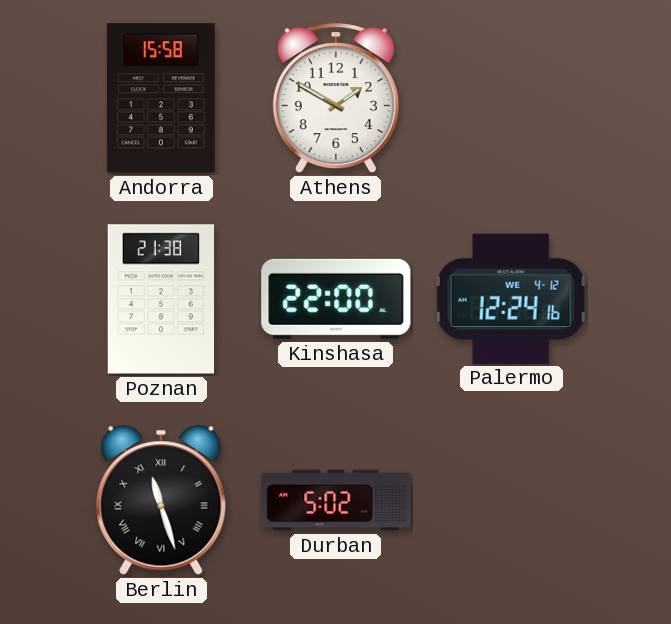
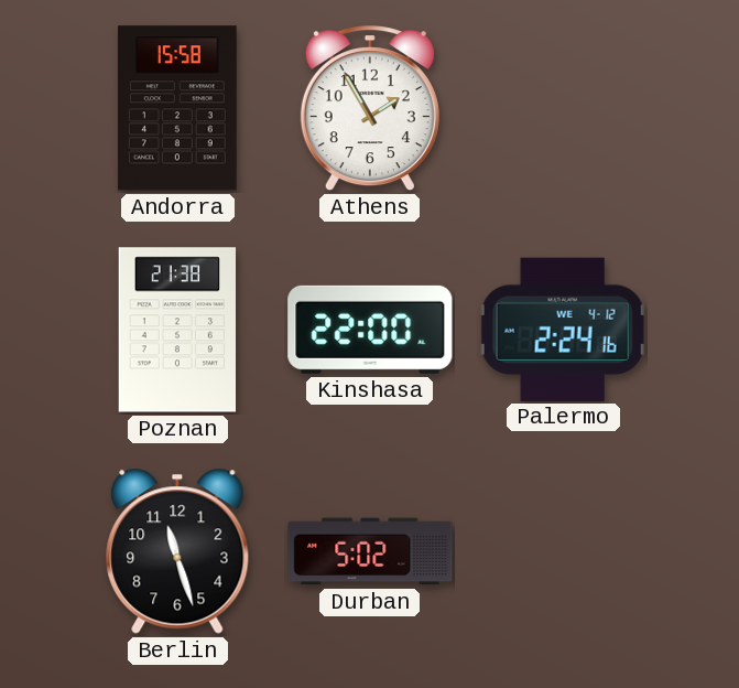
Athens: 1:50 -> 1:55 (370, 109)
Palermo: 12:24 -> 2:24 (563, 329)
Berlin numerals: Roman -> Arabic (177, 551)
